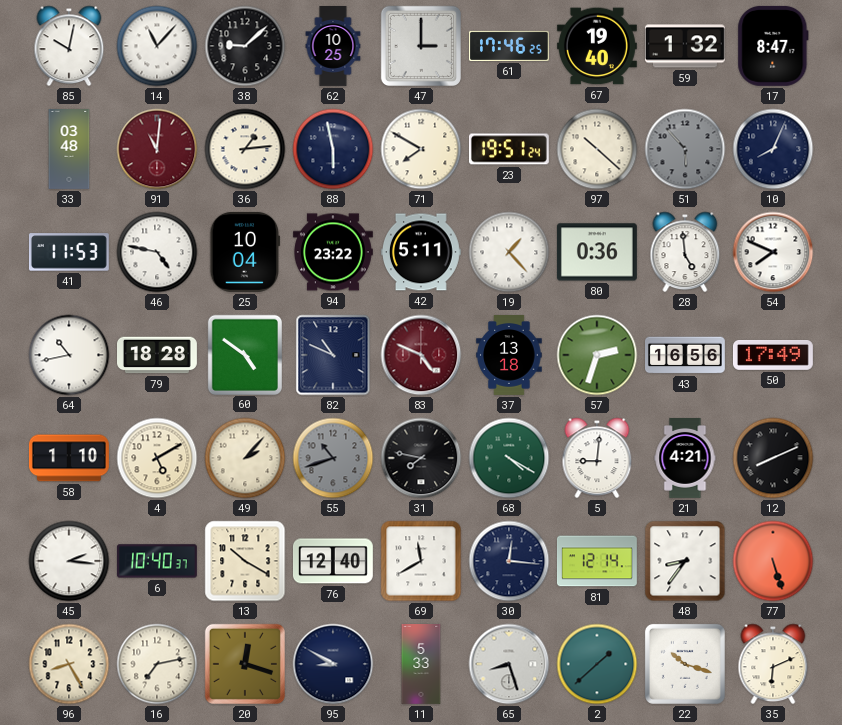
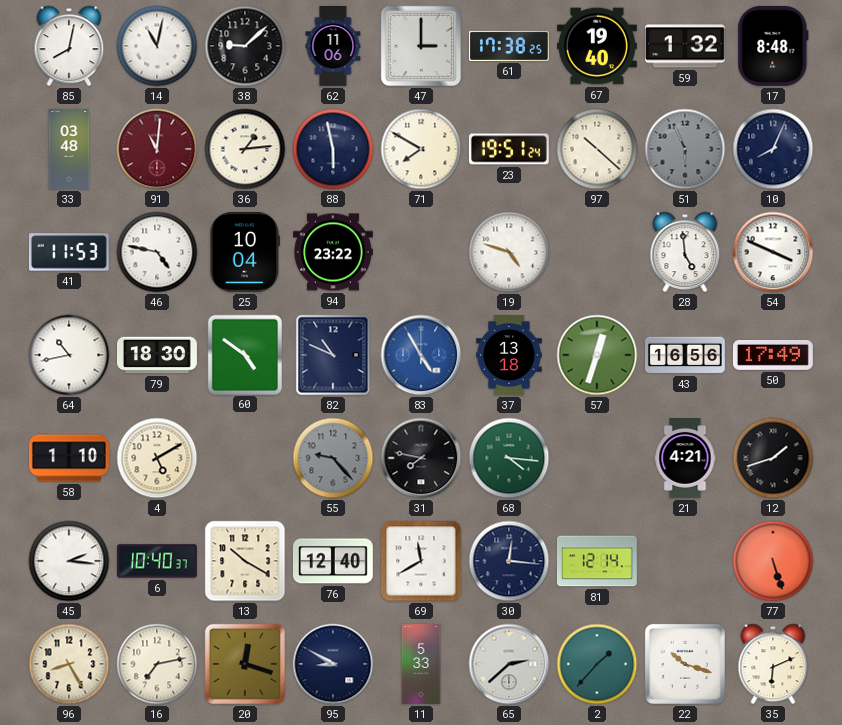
85: 10:02 -> 8:02 (69, 46)
14: 11:07 -> 11:02 (157, 46)
62: 10:25 -> 11:06 (333, 47)
61: 17:46 -> 17:38 (509, 46)
17: 8:47 -> 8:48 (773, 46)
51: 5:53 -> 5:56 (685, 149)
42: 5:11 -> none (421, 252)
19: 1:23 -> 4:48 (509, 252)
80: 0:36 -> none (597, 252)
54: 7:49 -> 3:49 (773, 252)
79: 18:28 -> 18:30 (158, 355)
83: 4:49 -> 4:55 (421, 355)
83 dial: burgundy -> blue (421, 355)
57: 2:33 -> 12:33 (597, 355)
49: 2:07 -> none (245, 458)
55: 10:42 -> 9:23 (333, 458)
68: 4:20 -> 4:16 (509, 458)
5: 9:01 -> none (597, 458)
12: 8:11 -> 1:42 (773, 458)
48: 8:36 -> none (685, 561)
65: 8:27 -> 2:38 (509, 664)
2: 1:38 -> 1:37 (597, 664)
